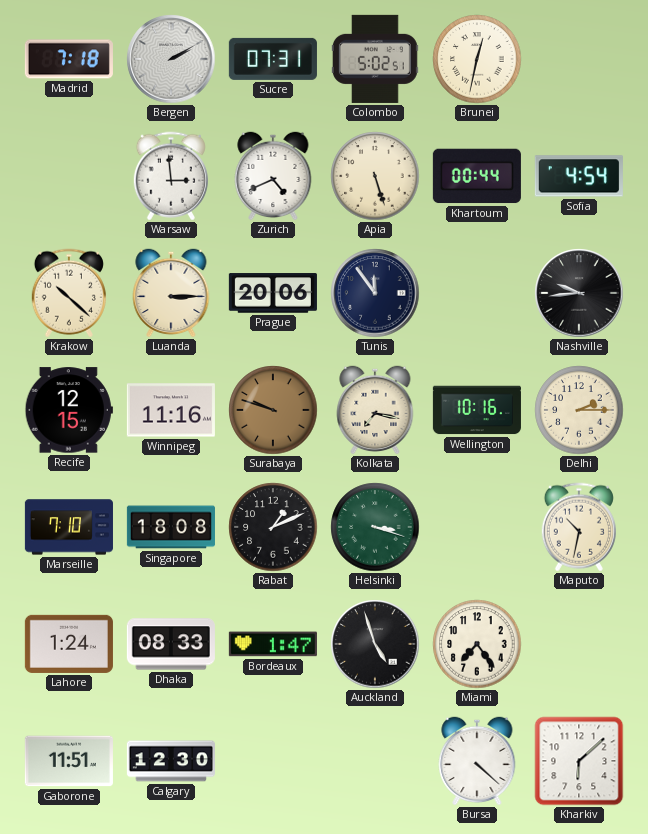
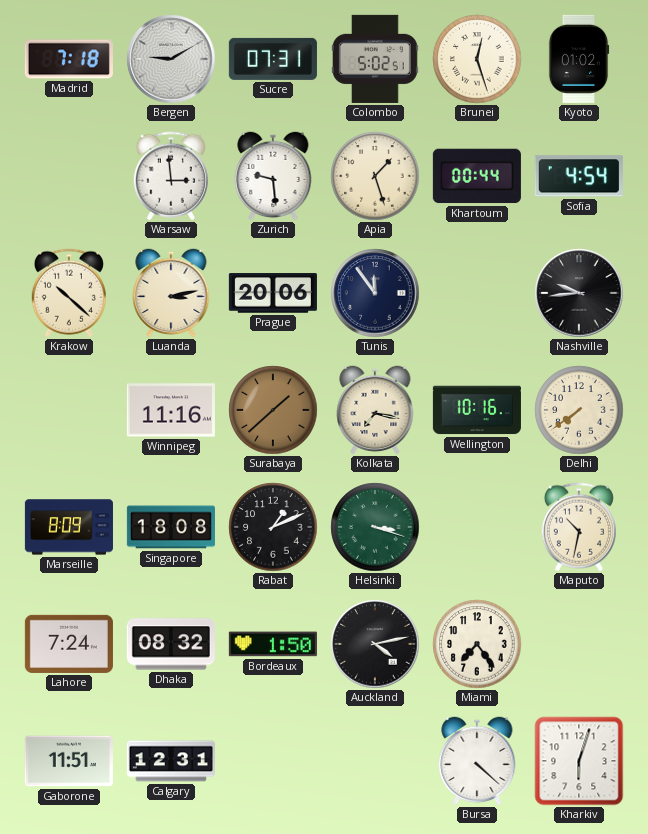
Bergen: 2:10 -> 9:10 (171, 59)
Brunei: 12:32 -> 12:27 (477, 59)
Kyoto: none -> 01:02 (579, 59)
Zurich: 4:41 -> 9:29 (273, 176)
Apia: 5:27 -> 1:27 (375, 176)
Luanda: 3:15 -> 3:13 (171, 293)
Recife: 12:15 -> none (69, 410)
Surabaya: 9:48 -> 1:38 (273, 410)
Delhi: 2:15 -> 7:39 (579, 410)
Marseille: 7:10 -> 8:09 (69, 527)
Lahore: 1:24 -> 7:24 (69, 644)
Dhaka: 08:33 -> 08:32 (171, 644)
Bordeaux: 1:47 -> 1:50 (273, 644)
Auckland: 4:57 -> 4:13 (375, 644)
Calgary: 12:30 -> 12:31 (171, 761)
Kharkiv: 6:08 -> 6:03 (579, 761)
